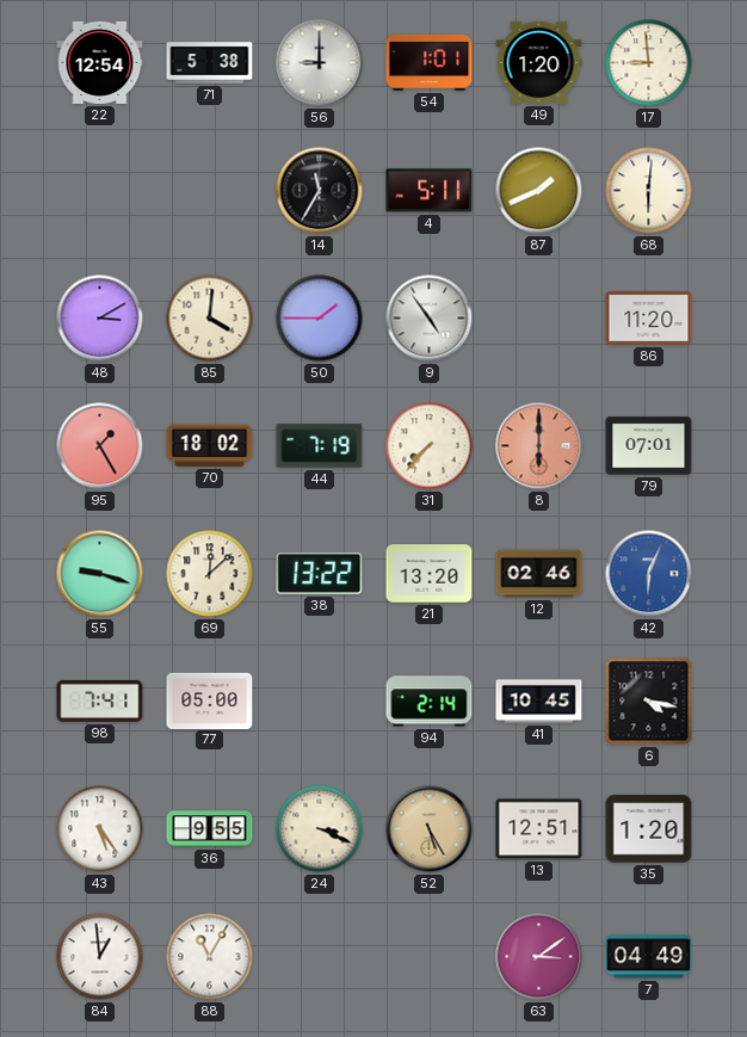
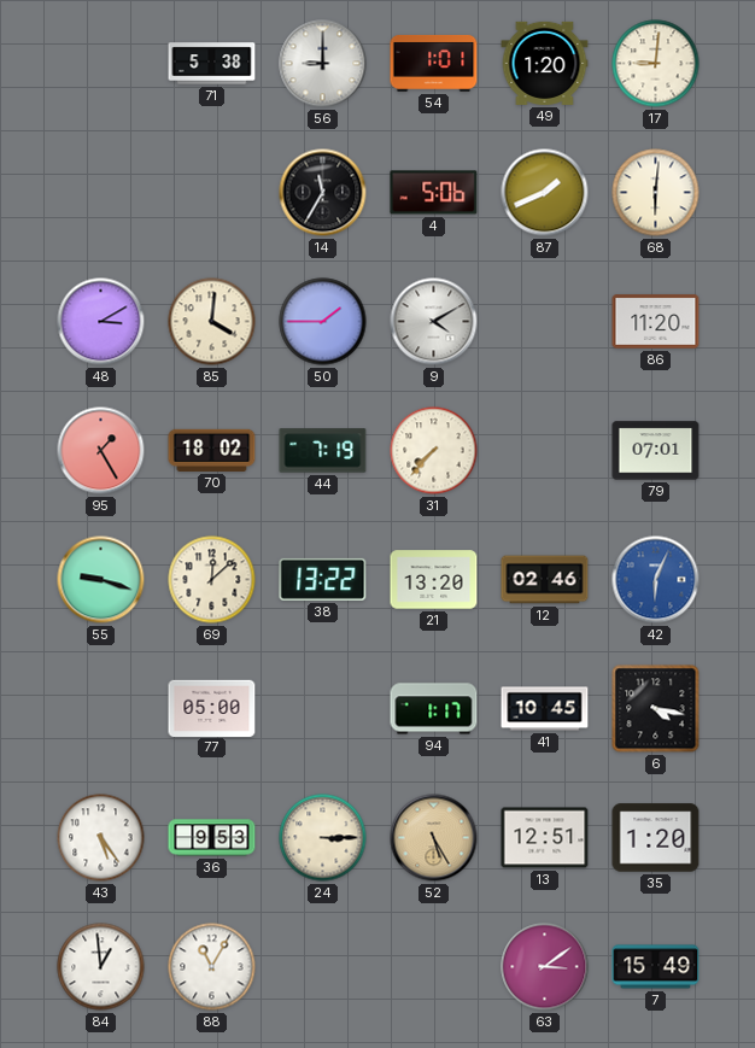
22: 12:54 -> none (100, 62)
17: 8:59 -> 9:01 (656, 64)
4: 5:11 -> 5:06 (434, 193)
9: 4:54 -> 4:10 (434, 322)
8: 6:00 -> none (539, 446)
98: 7:41 -> none (100, 700)
94: 2:14 -> 1:17 (434, 709)
36: 9:55 -> 9:53 (212, 838)
24: 3:19 -> 3:15 (323, 838)
7: 04:49 -> 15:49 (656, 967)
